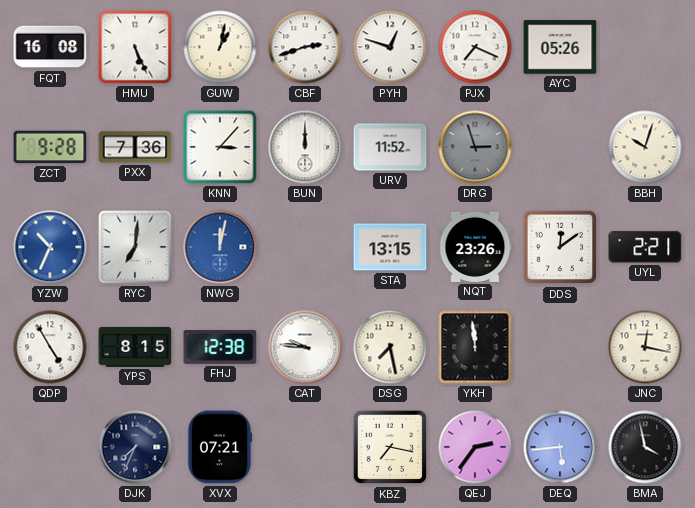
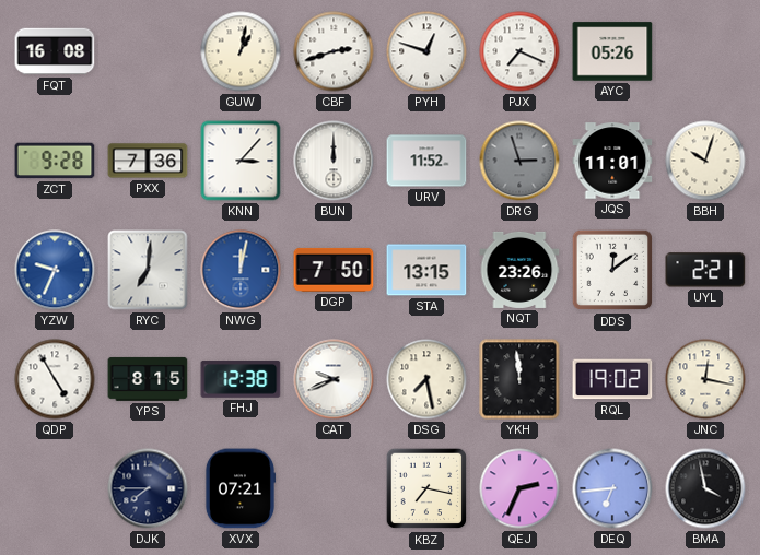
HMU: 5:26 -> none (135, 47)
JQS: none -> 11:01 (612, 161)
YZW: 10:34 -> 9:34 (55, 270)
DGP: none -> 7:50 (334, 270)
CAT: 9:46 -> 9:41 (334, 379)
RQL: none -> 19:02 (612, 379)
DJK: 7:34 -> 7:45 (148, 488)
QEJ: 2:36 -> 2:34 (519, 488)
DEQ: 5:44 -> 6:44 (612, 488)
